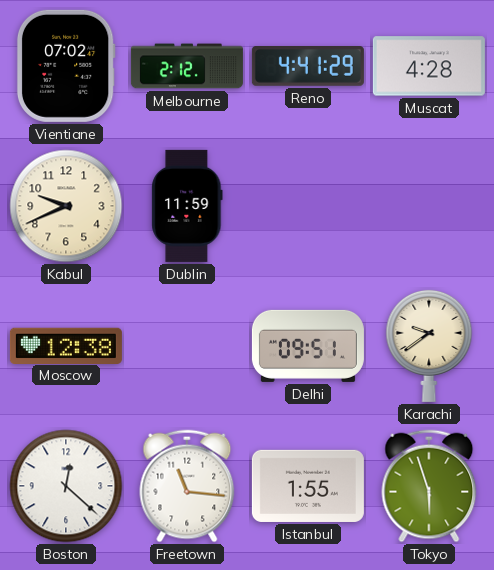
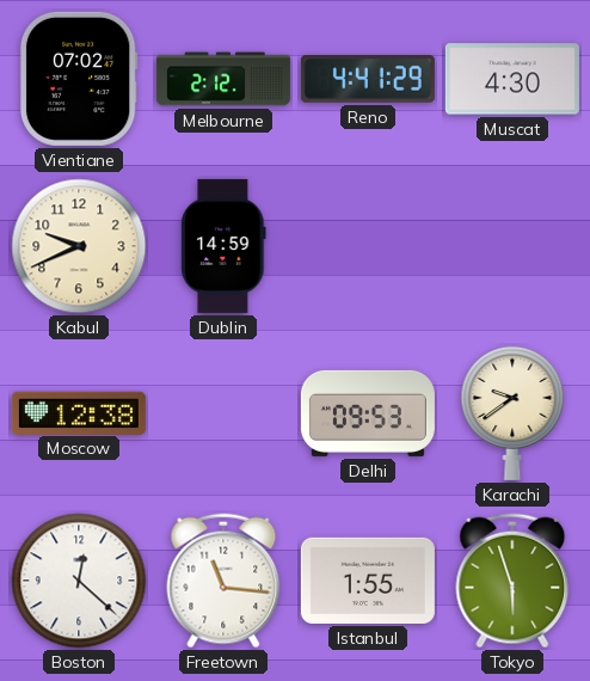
Muscat: 4:28 -> 4:30 (512, 79)
Dublin: 11:59 -> 14:59 (223, 246)
Delhi: 09:51 -> 09:53 (368, 413)
